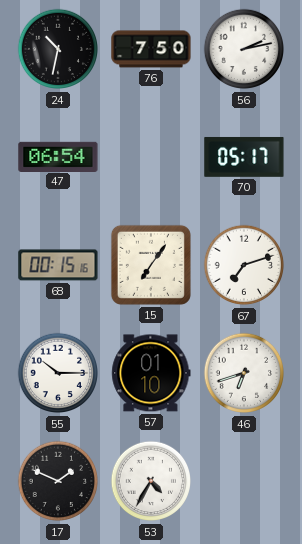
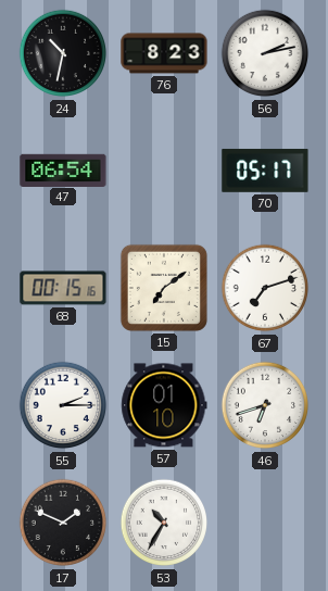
76: 7:50 -> 8:23 (164, 53)
15: 7:06 -> 7:09 (164, 288)
55: 10:15 -> 2:15 (63, 405)
53: 4:35 -> 10:35 (164, 523)
